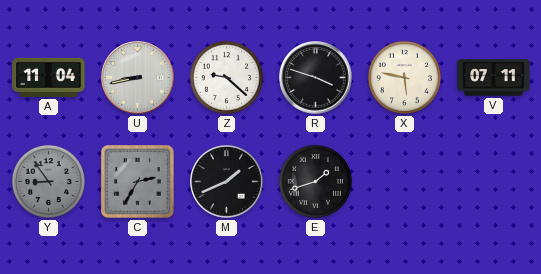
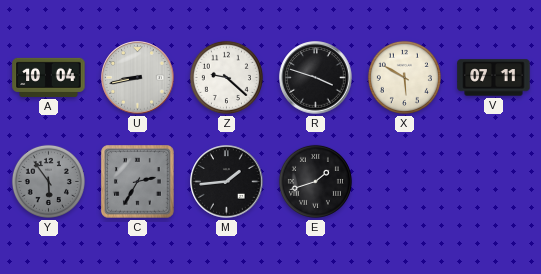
A: 11:04 -> 10:04 (49, 77)
X: 5:47 -> 5:50 (404, 77)
Y: 8:54 -> 5:54 (48, 181)
M: 1:41 -> 1:44 (227, 182)
